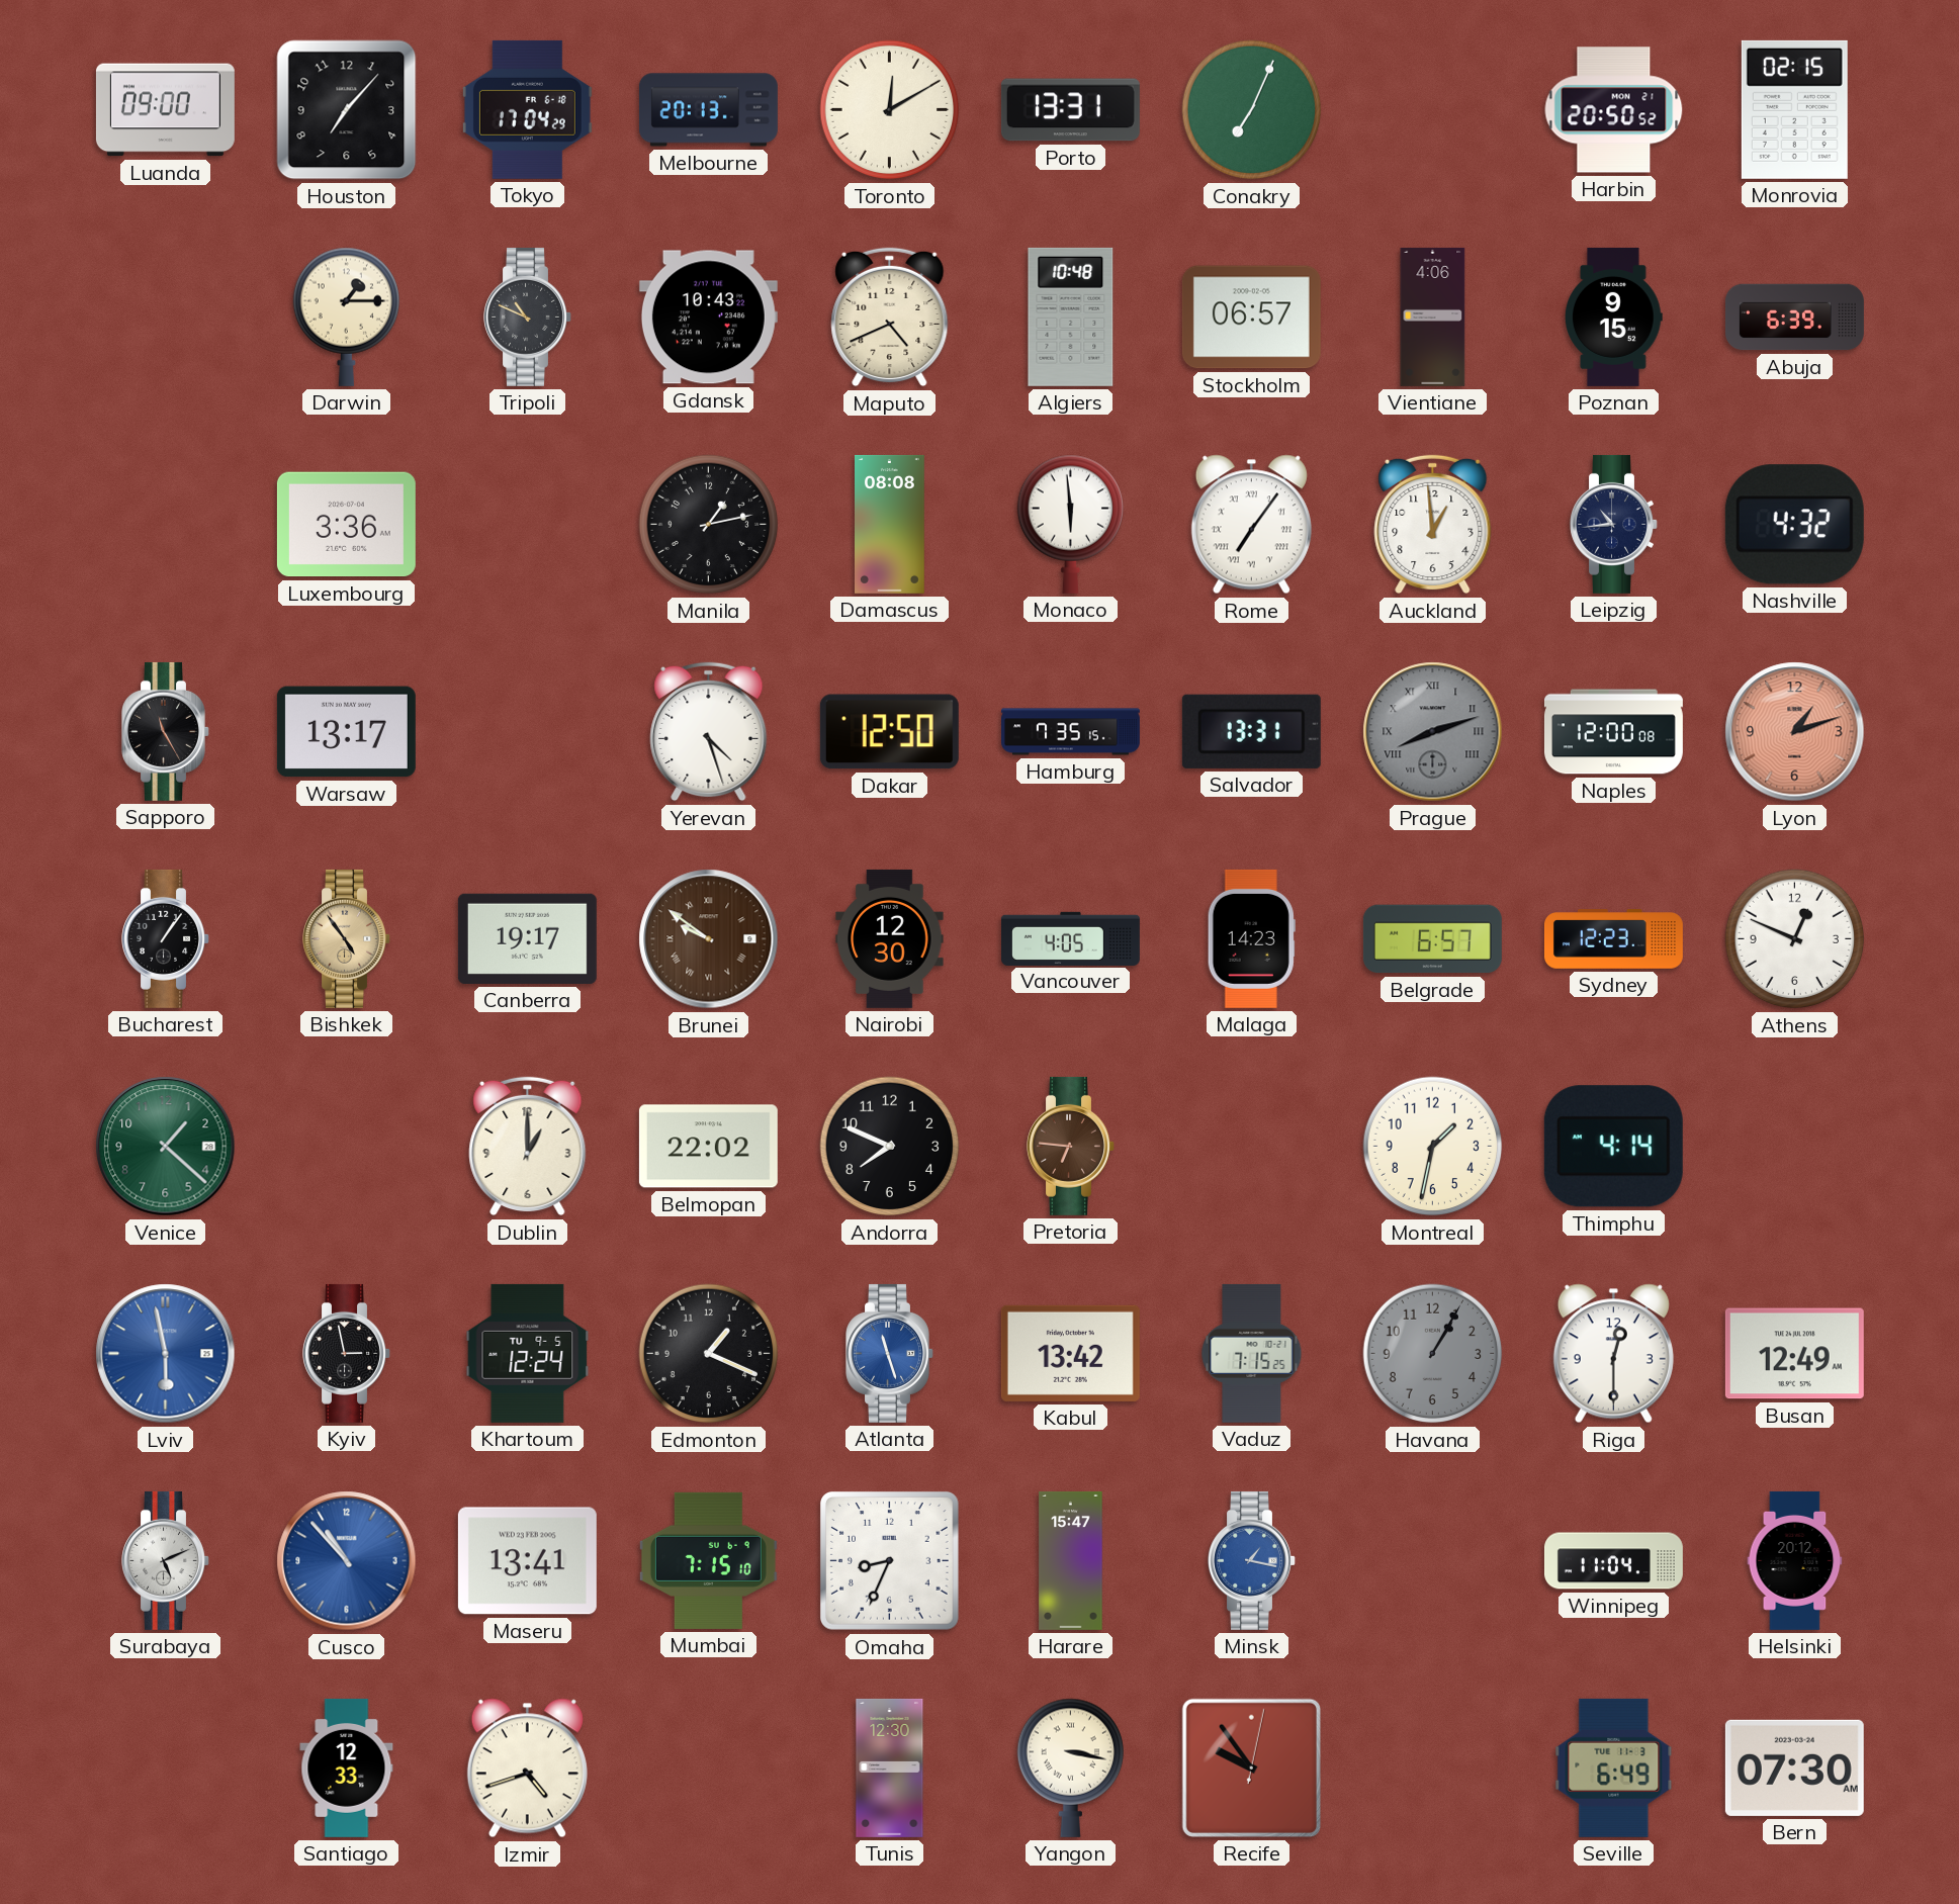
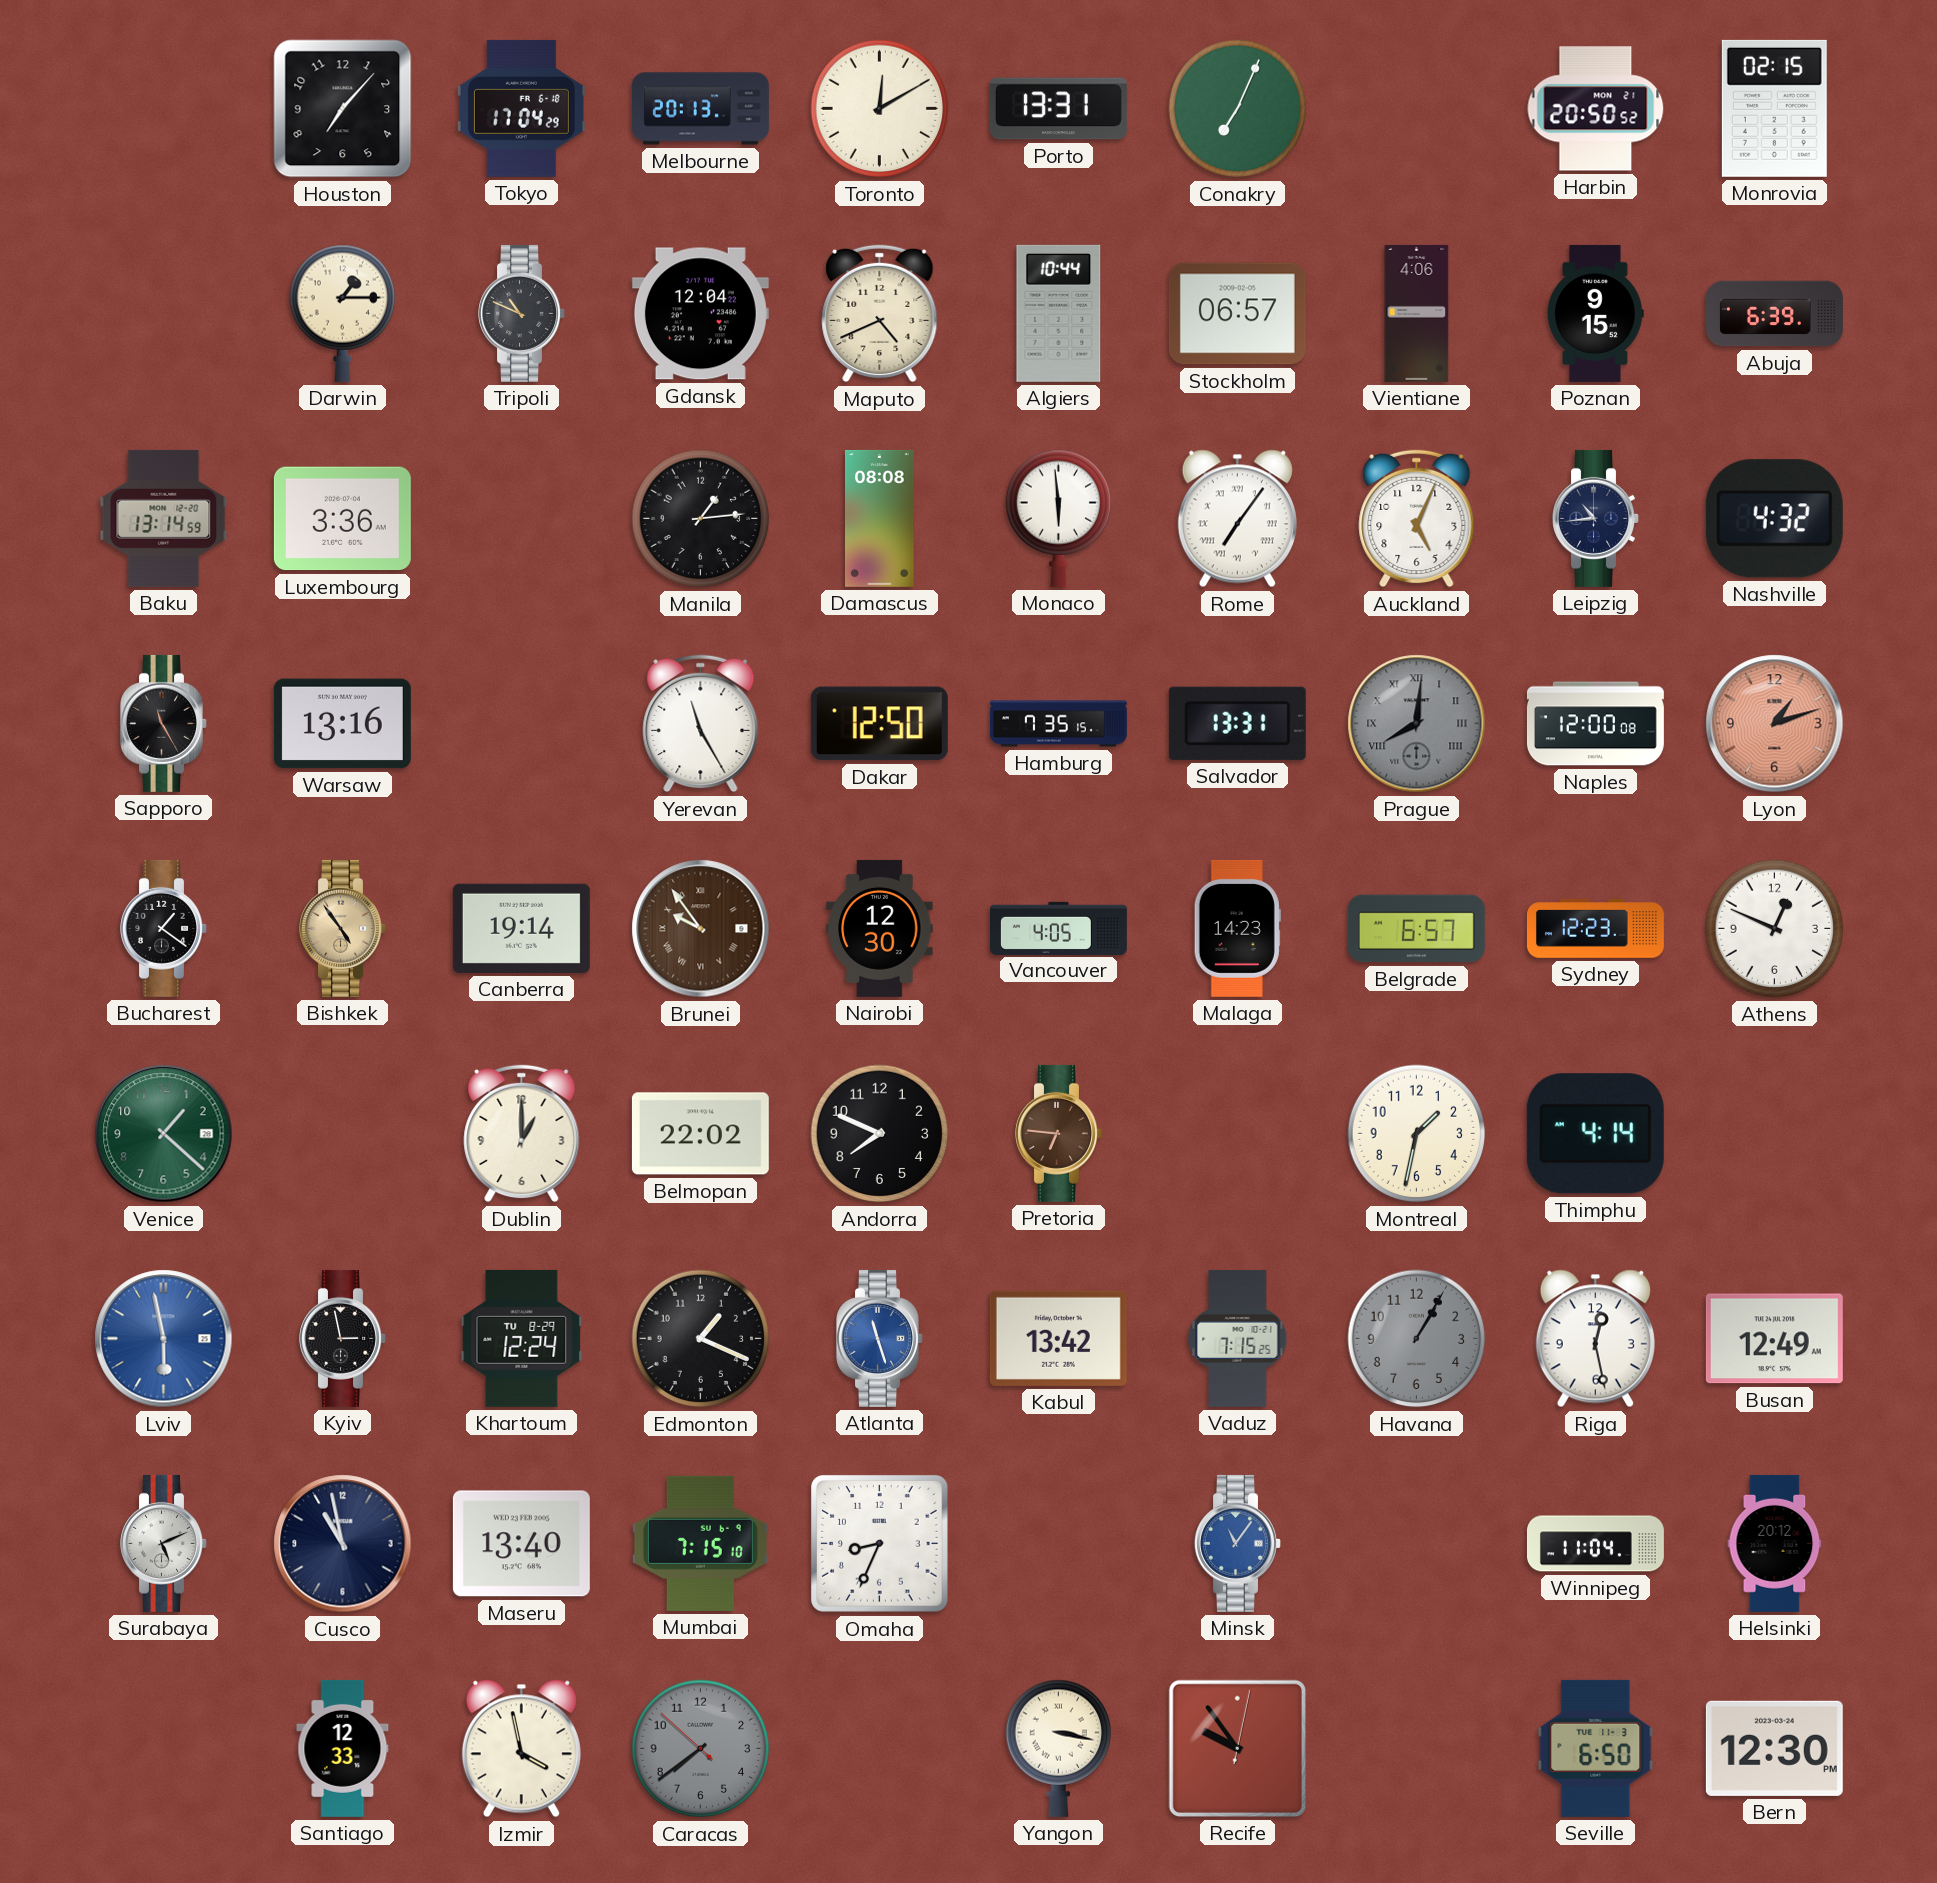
Luanda: 09:00 -> none (165, 110)
Gdansk: 10:43 -> 12:04 (700, 314)
Algiers: 10:48 -> 10:44 (1059, 313)
Baku: none -> 13:14 (164, 518)
Manila: 1:13 -> 1:14 (701, 519)
Auckland: 12:59 -> 5:04 (1417, 519)
Warsaw: 13:17 -> 13:16 (342, 724)
Yerevan: 4:27 -> 11:25 (701, 724)
Prague: 8:12 -> 8:01 (1417, 724)
Bucharest: 1:06 -> 1:21 (164, 928)
Canberra: 19:17 -> 19:14 (521, 928)
Brunei: 9:51 -> 9:54 (701, 929)
Khartoum date: TU 9-5 -> TU 8-29 (522, 1338)
Riga: 12:30 -> 12:28 (1595, 1339)
Cusco: 10:53 -> 10:58 (343, 1544)
Cusco dial: blue -> navy (343, 1544)
Maseru: 13:41 -> 13:40 (521, 1544)
Harare: 15:47 -> none (1071, 1560)
Minsk: 1:17 -> 11:06 (1238, 1543)
Izmir: 4:42 -> 3:58 (521, 1749)
Caracas: none -> 7:38 (701, 1749)
Tunis: 12:30 -> none (890, 1767)
Seville: 6:49 -> 6:50 (1596, 1748)
Bern: 07:30 -> 12:30 (1774, 1748)
